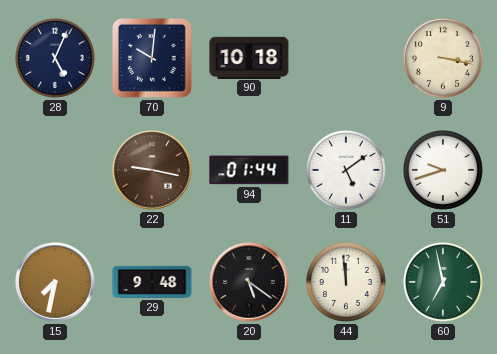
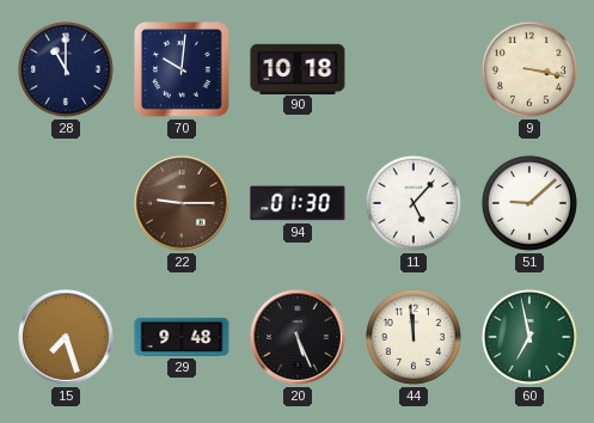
28: 5:04 -> 11:00 (66, 69)
22: 9:17 -> 9:15 (182, 203)
94: 01:44 -> 01:30 (298, 203)
11: 5:09 -> 5:07 (414, 203)
51: 9:42 -> 9:08 (529, 203)
15: 7:32 -> 7:27 (66, 337)
20: 5:21 -> 5:26 (298, 337)
